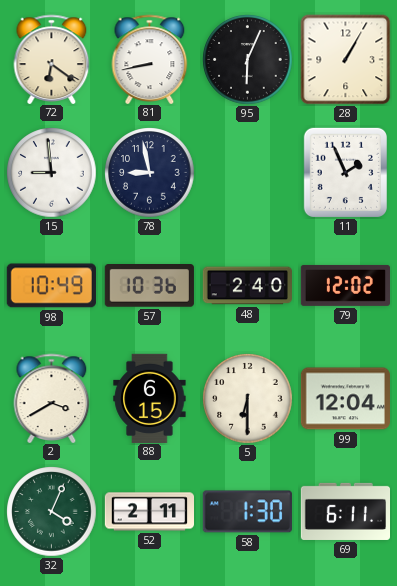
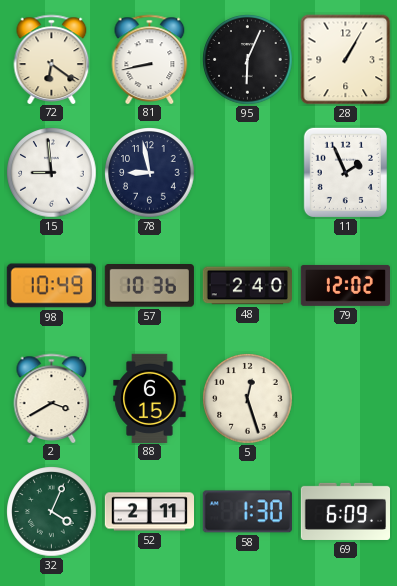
5: 6:30 -> 12:27 (248, 399)
99: 12:04 -> none (345, 399)
69: 6:11 -> 6:09 (345, 511)
